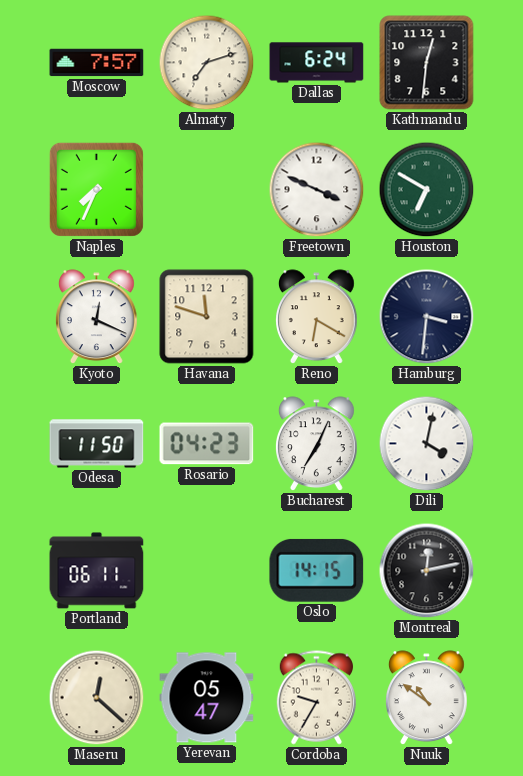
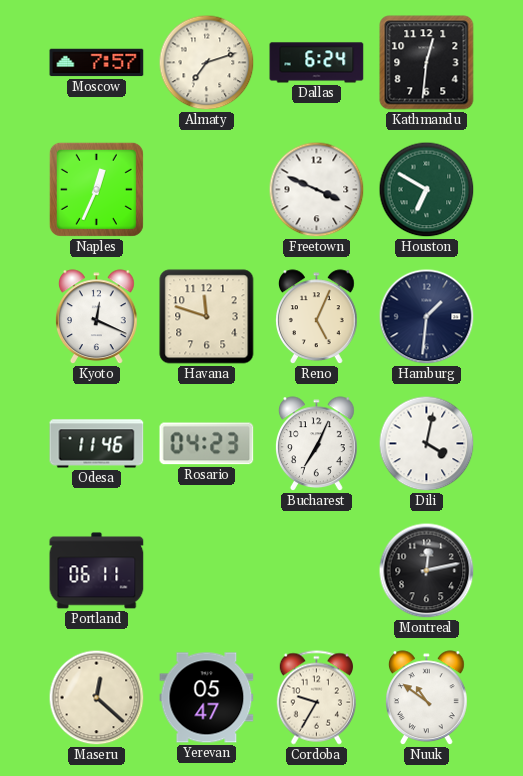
Naples: 7:34 -> 12:34 (96, 189)
Reno: 6:20 -> 5:04 (317, 317)
Hamburg: 3:31 -> 1:31 (427, 317)
Odesa: 11:50 -> 11:46 (97, 444)
Oslo: 14:15 -> none (317, 570)
